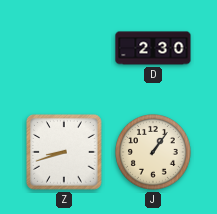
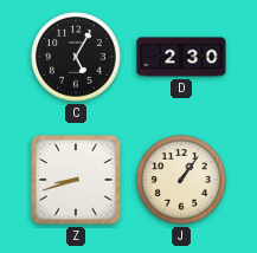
C: none -> 5:05 (77, 58)
